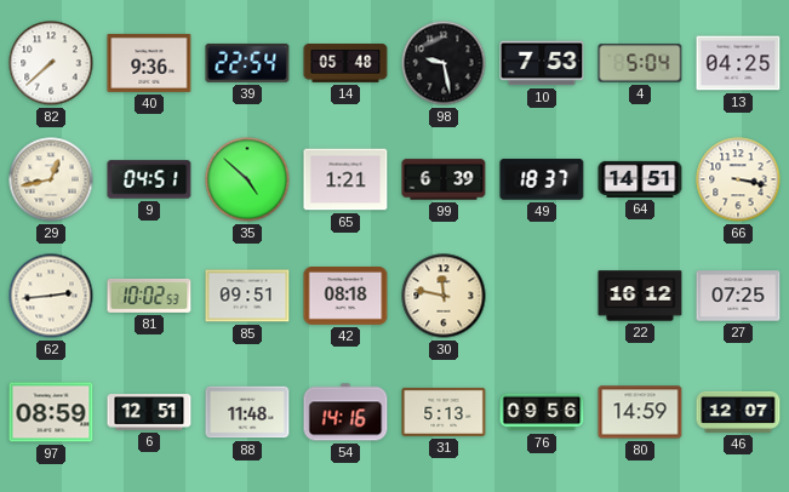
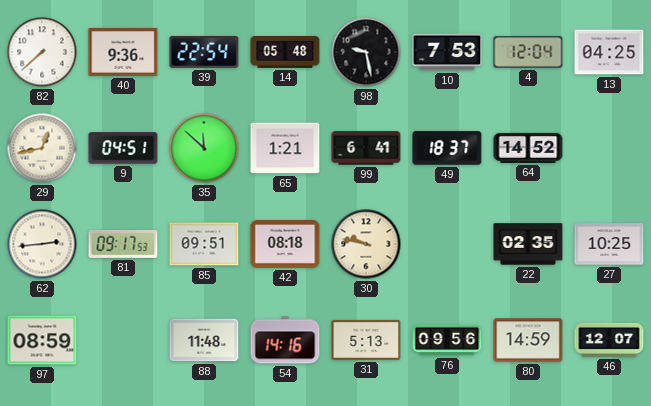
4: 5:04 -> 12:04 (528, 52)
35: 4:52 -> 11:52 (204, 148)
99: 6:39 -> 6:41 (366, 148)
64: 14:51 -> 14:52 (528, 148)
66: 3:17 -> none (738, 179)
81: 10:02 -> 09:17 (123, 244)
30: 11:47 -> 9:47 (366, 244)
22: 16:12 -> 02:35 (528, 244)
27: 07:25 -> 10:25 (609, 244)
6: 12:51 -> none (149, 412)
